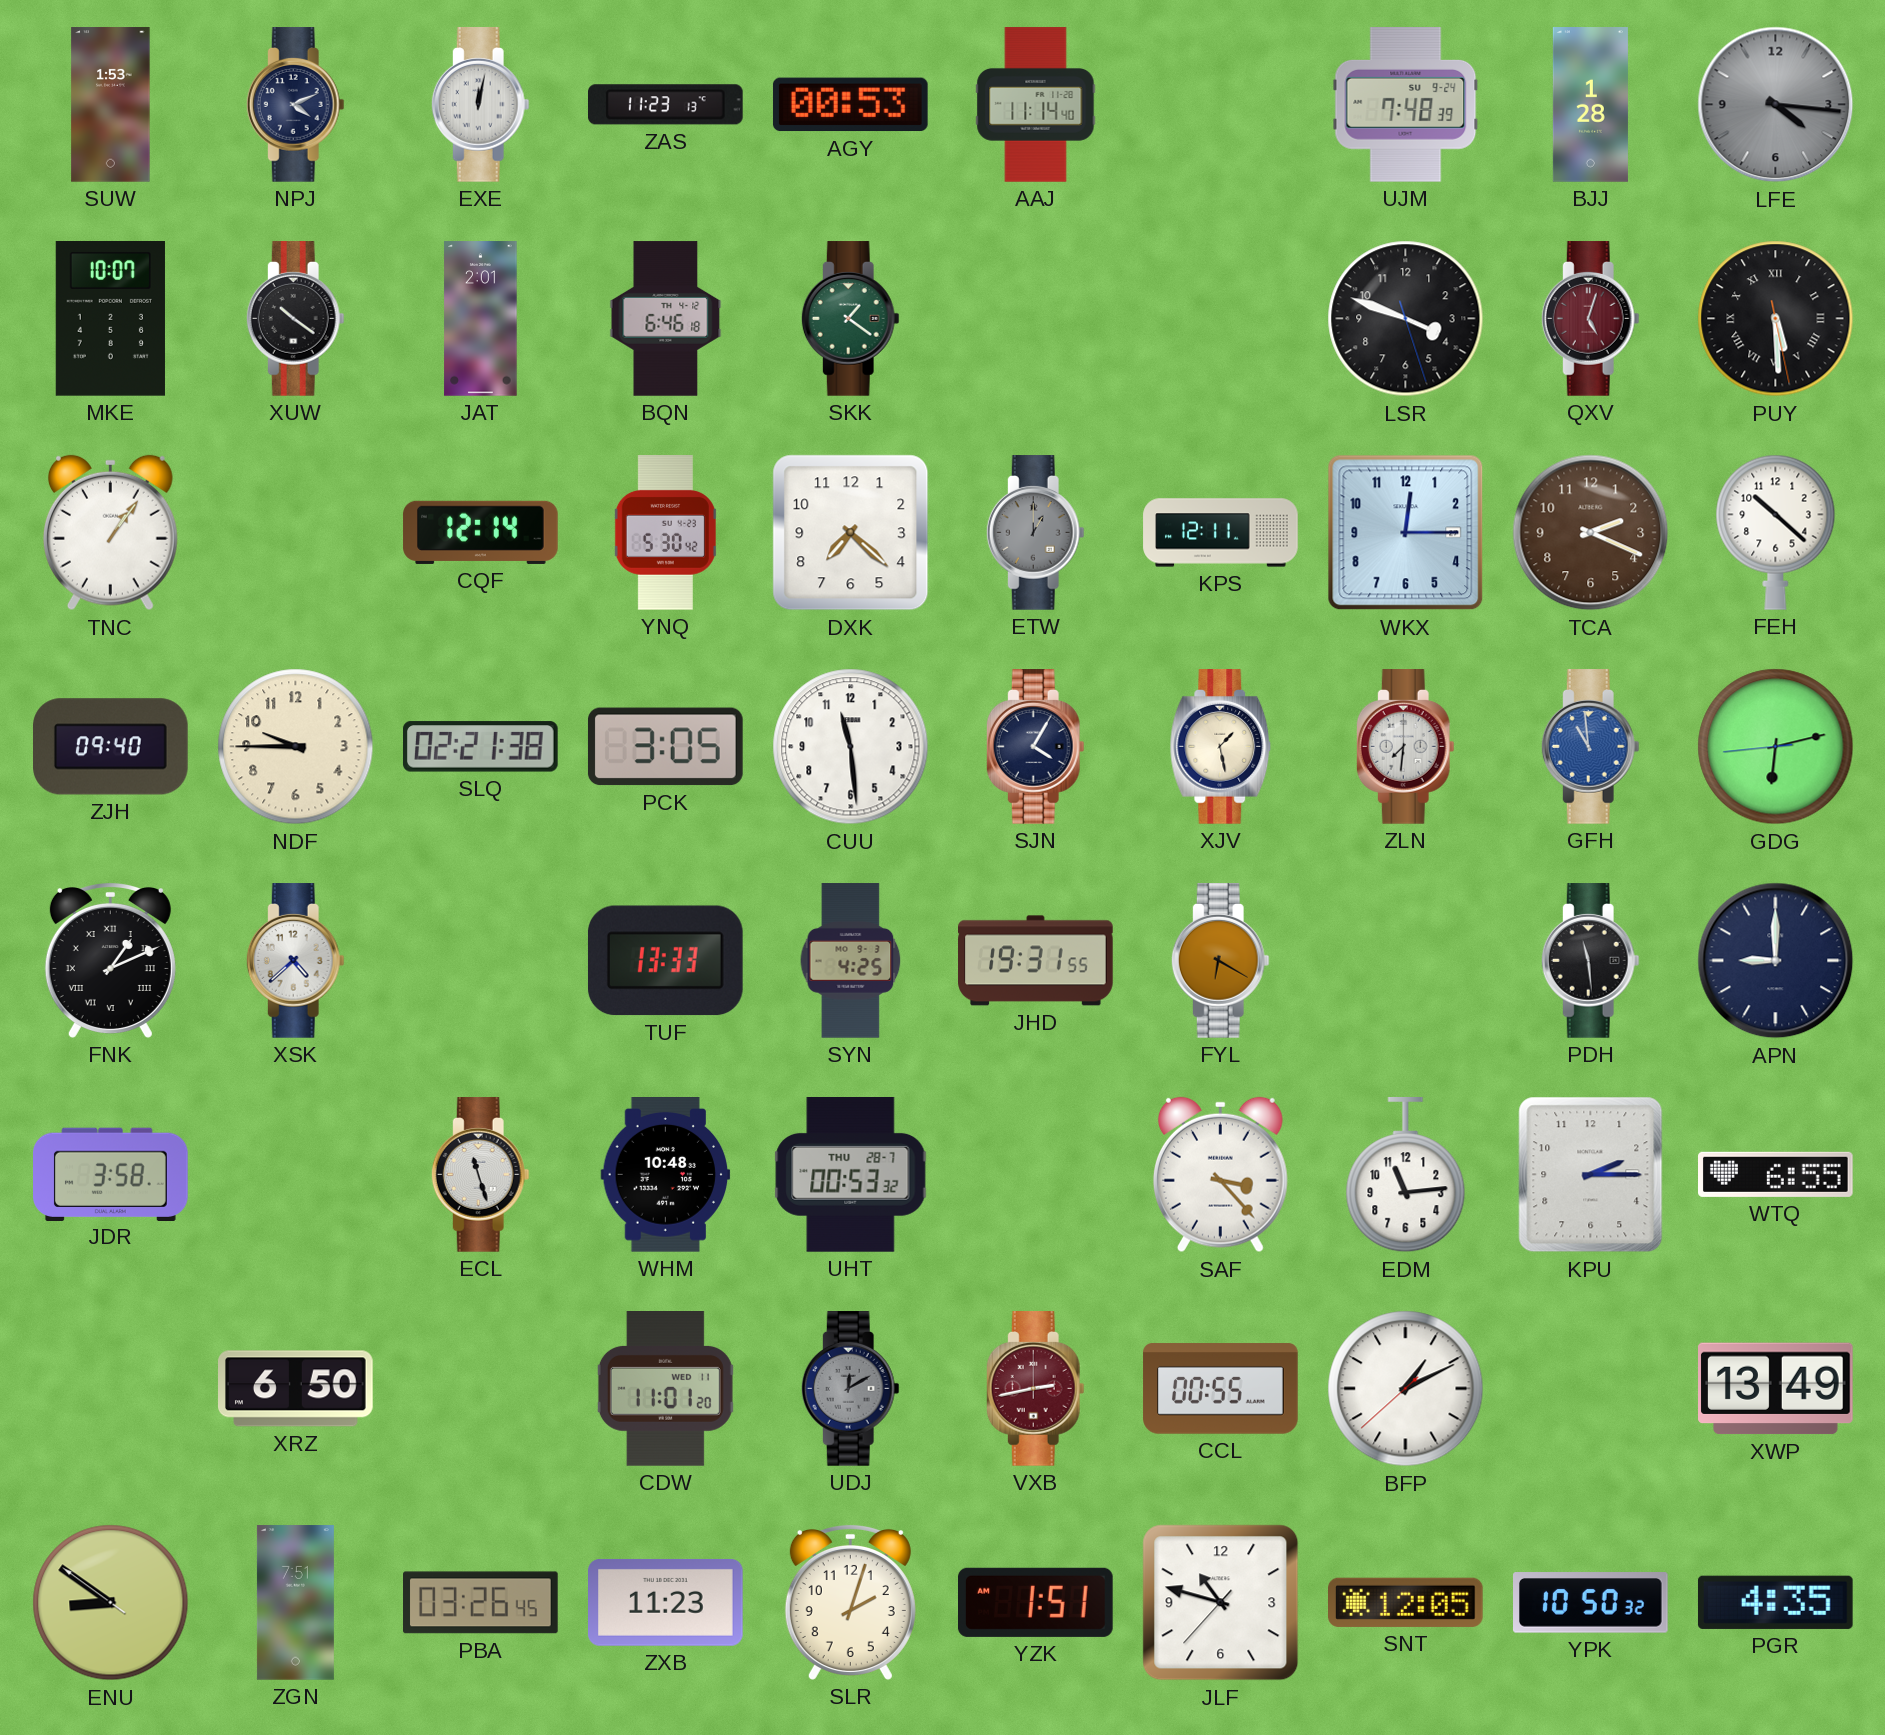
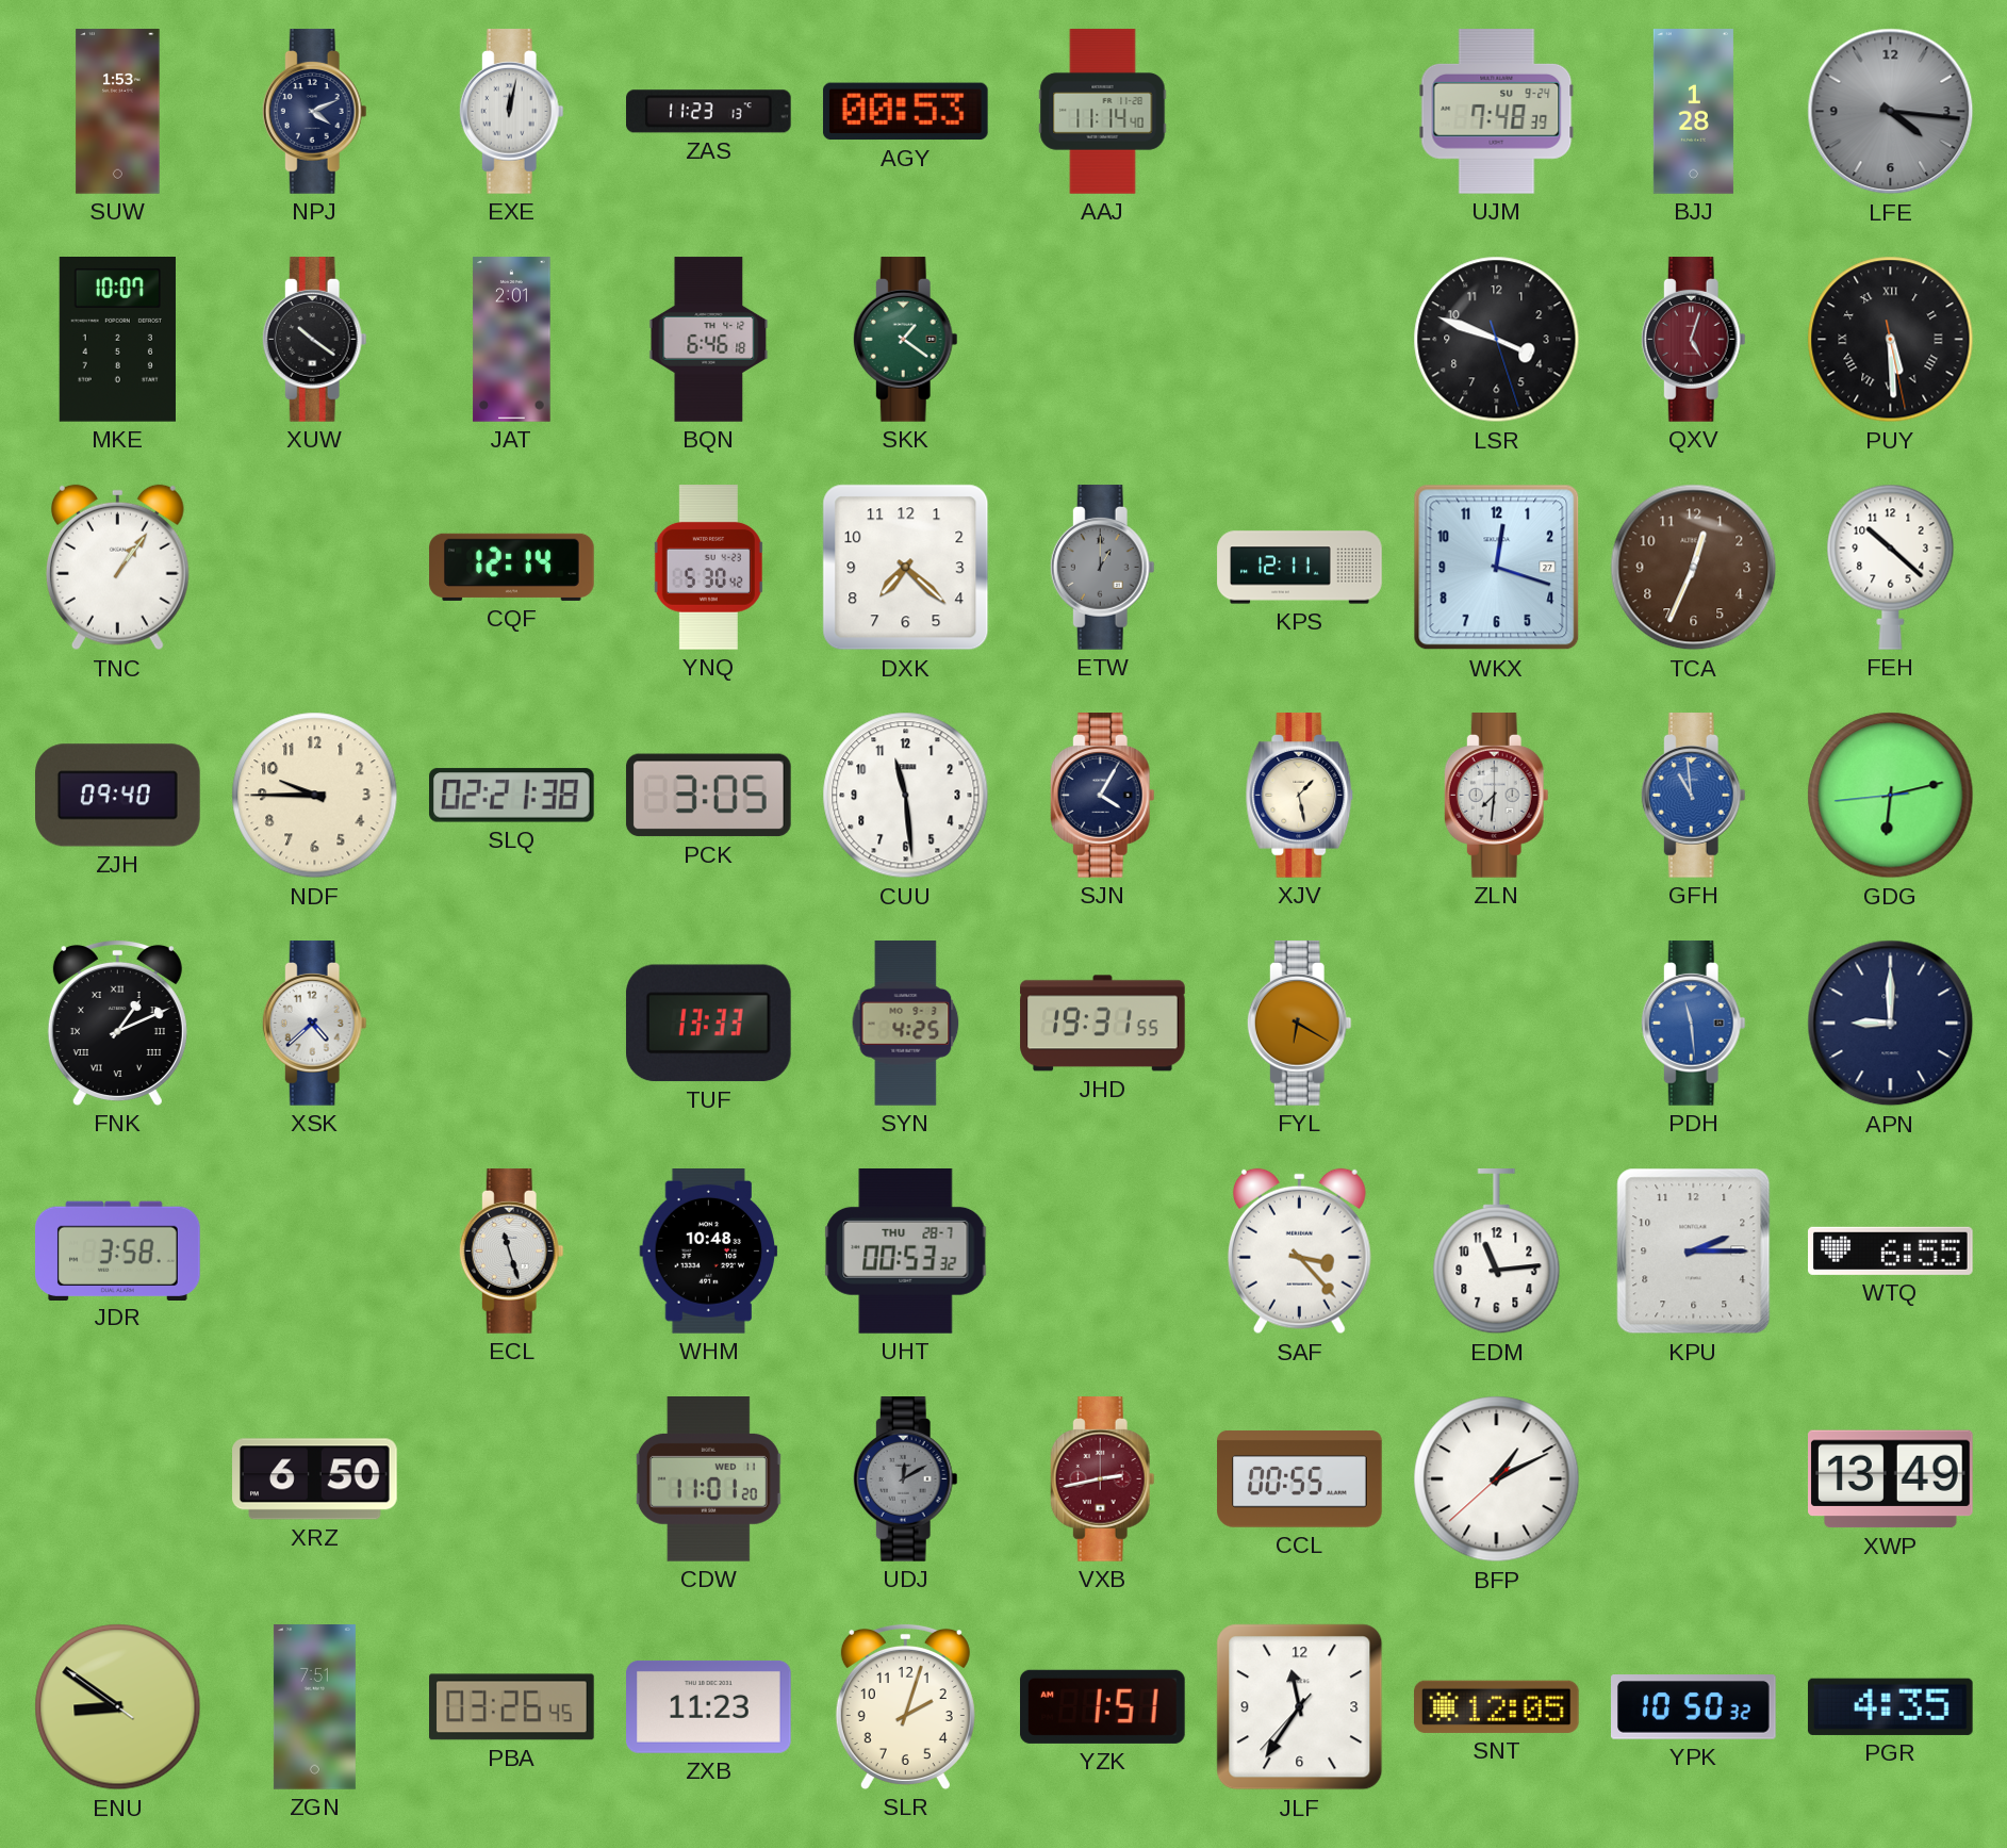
WKX: 12:15 -> 12:18 (1497, 568)
TCA: 2:19 -> 12:34 (1694, 568)
PDH dial: black -> blue (1693, 1024)
JLF: 10:47 -> 11:35 (1300, 1707)
